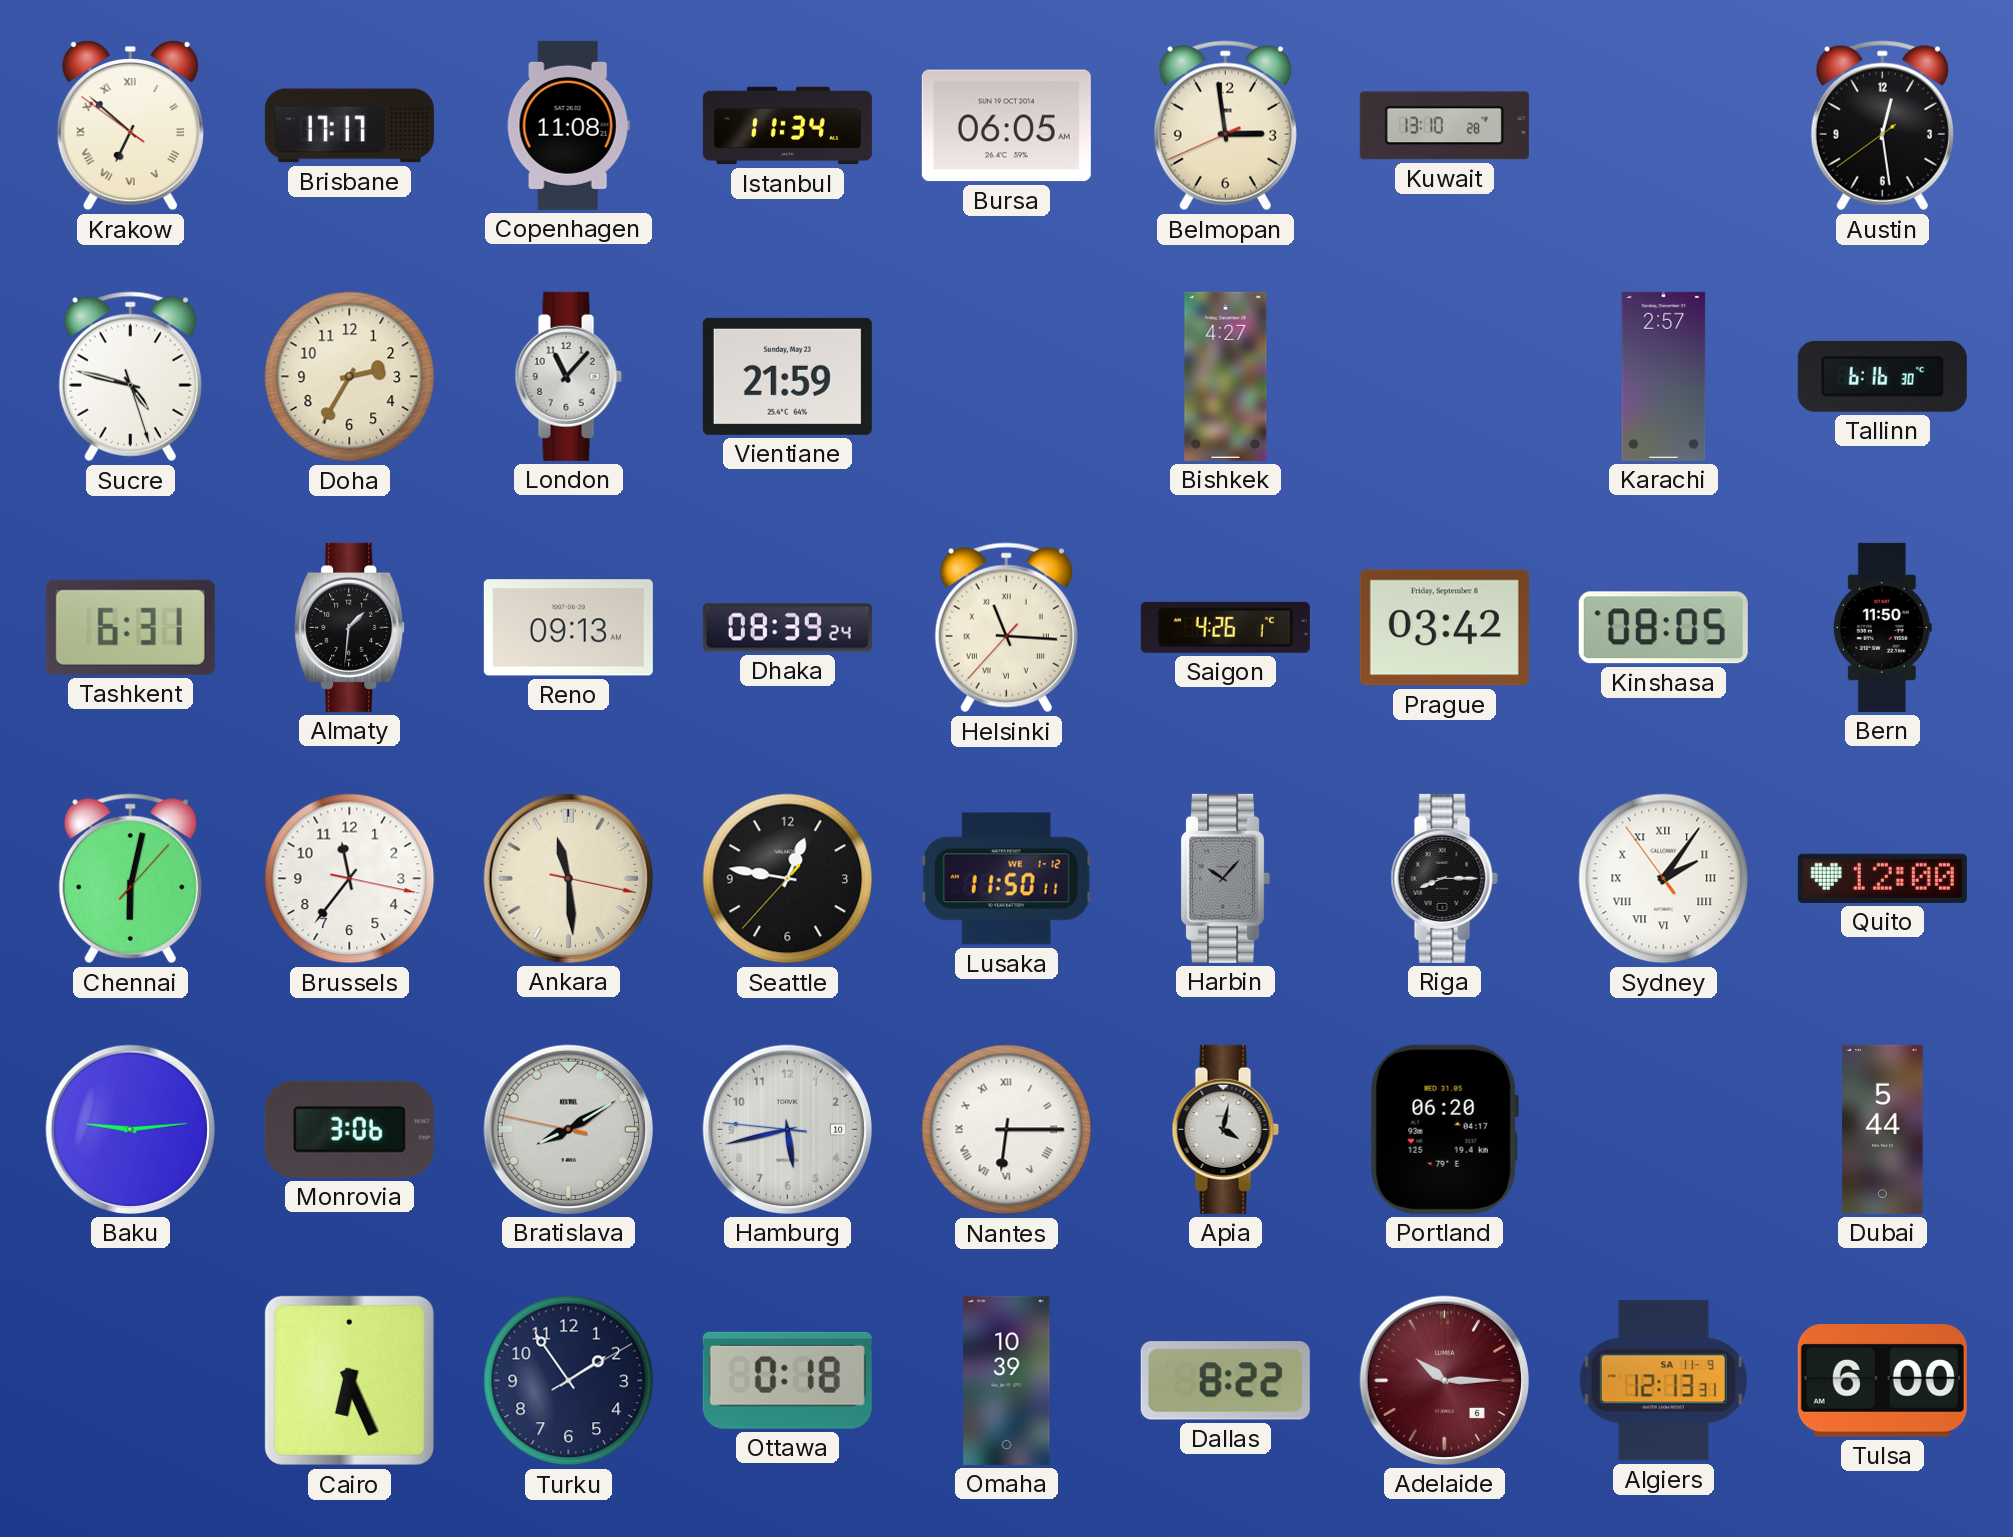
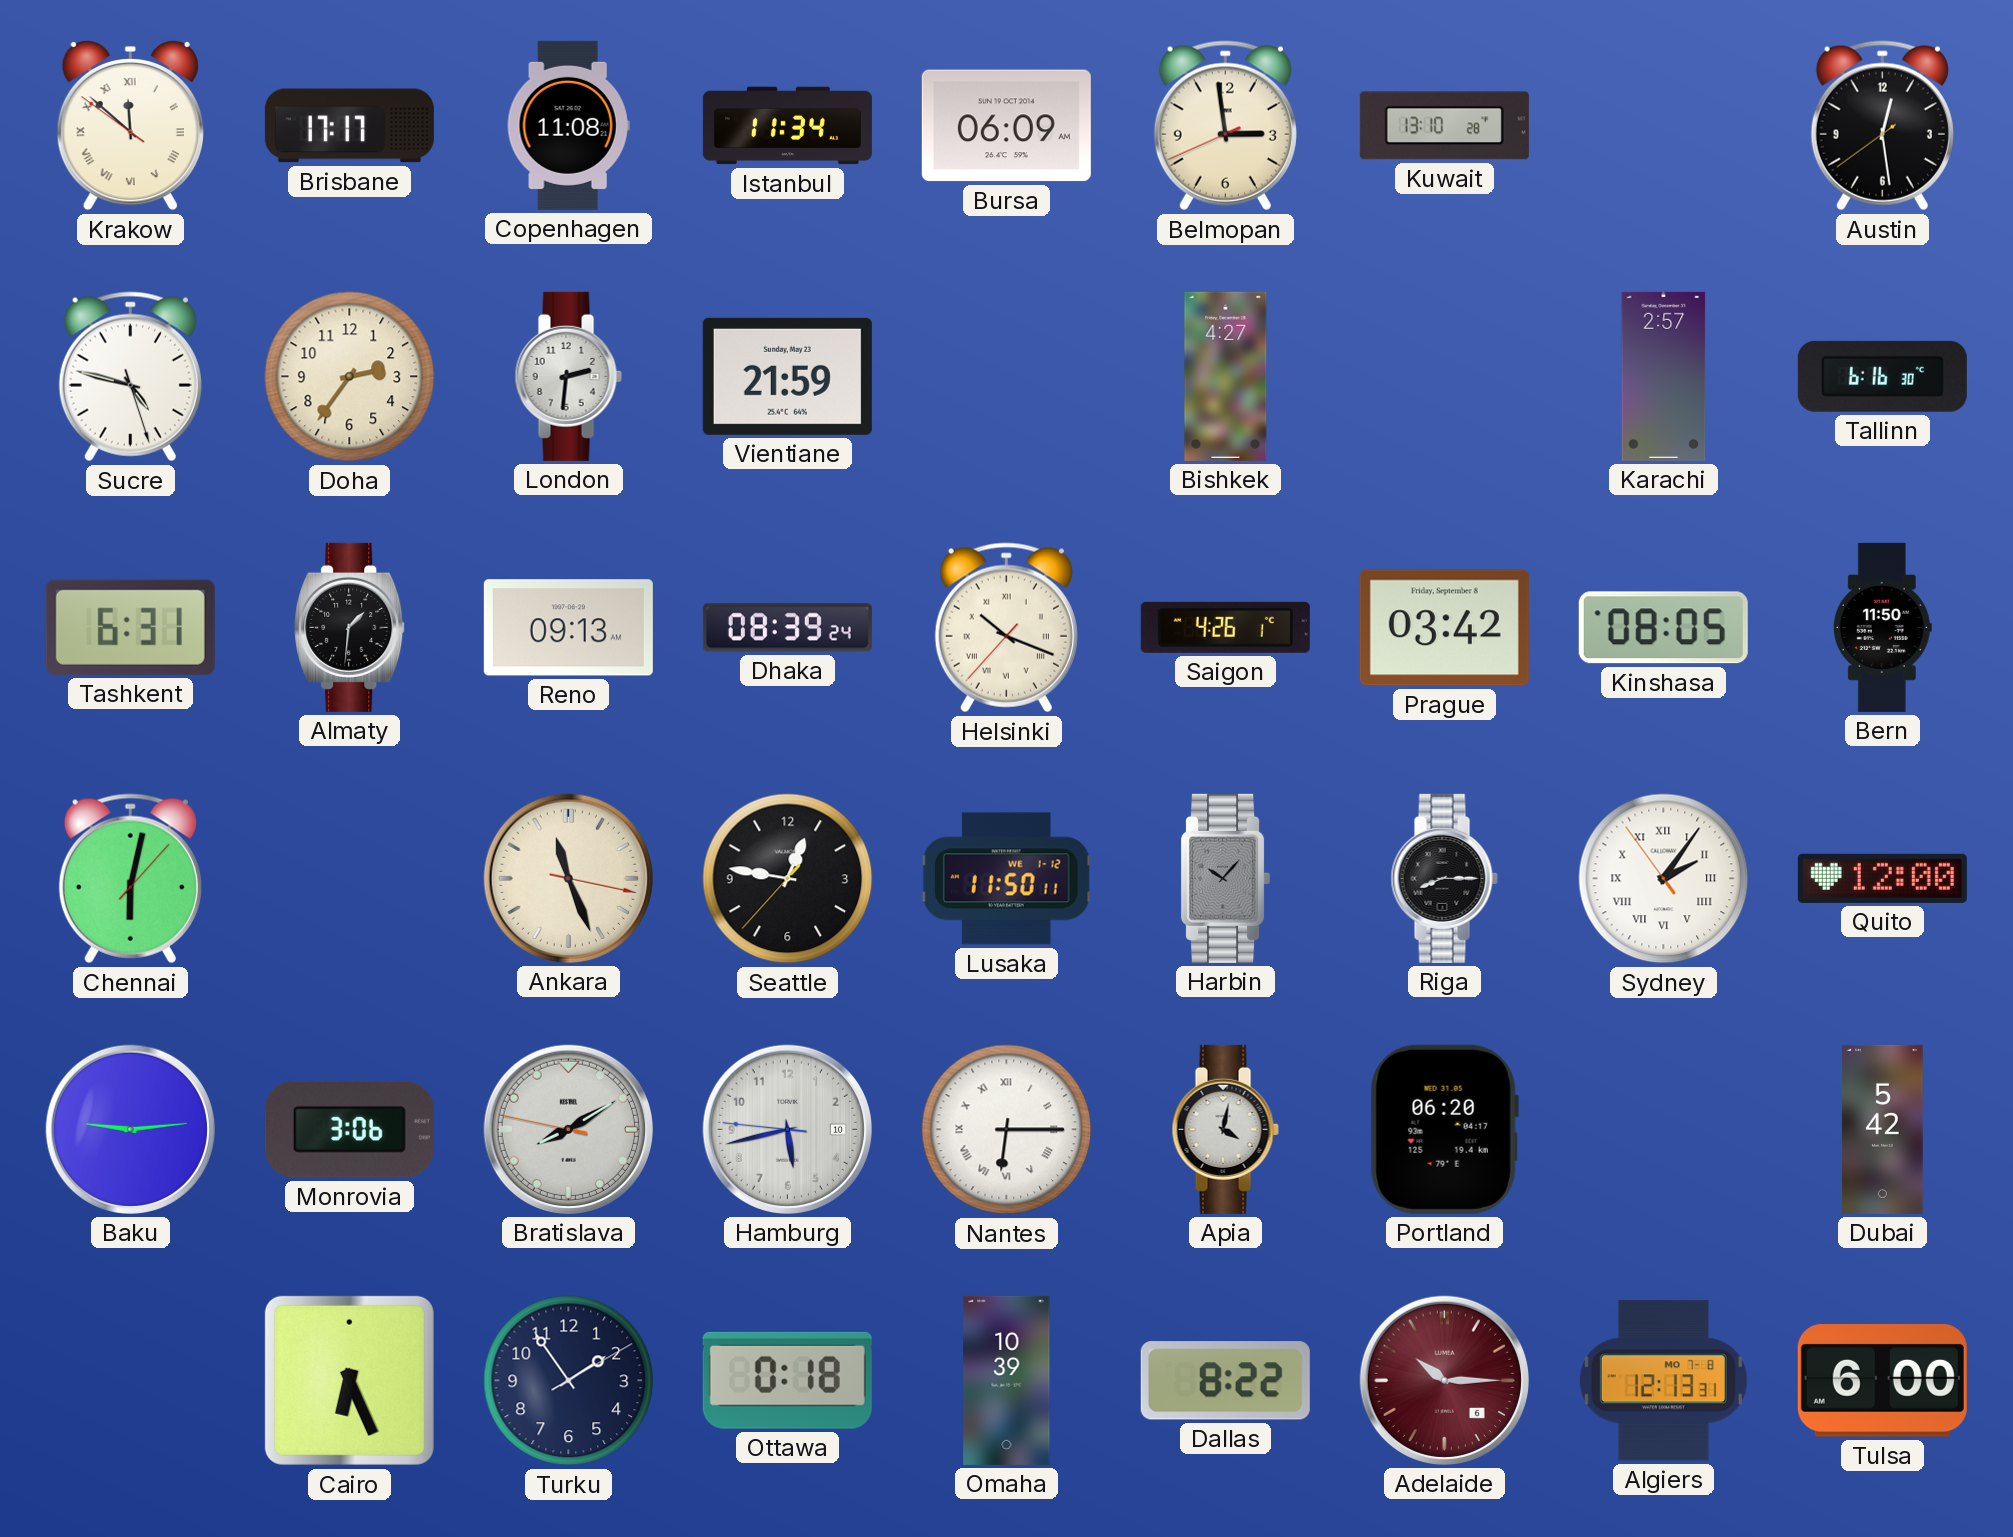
Krakow: 6:51 -> 11:51 (130, 125)
Bursa: 06:05 -> 06:09 (1006, 126)
Doha: 2:35 -> 2:36 (350, 377)
London: 11:07 -> 2:31 (568, 376)
Helsinki: 11:15 -> 10:18 (1006, 628)
Brussels: 11:36 -> none (350, 879)
Ankara: 11:29 -> 11:26 (568, 878)
Dubai: 5:44 -> 5:42 (1883, 1129)
Algiers date: SA 11-9 -> MO 7-8 (1663, 1381)
